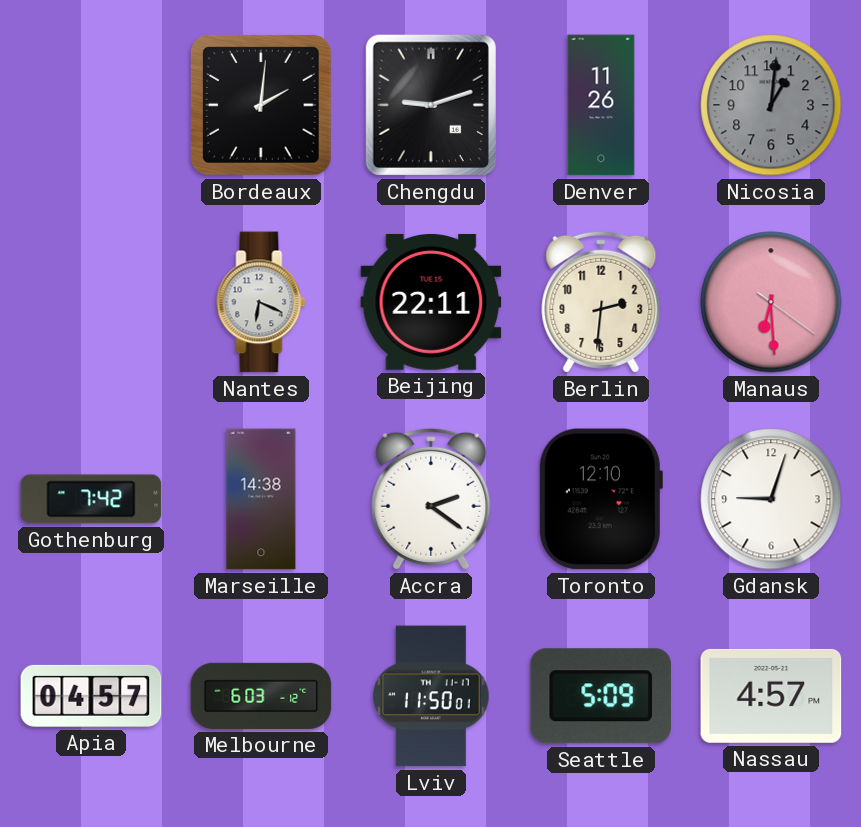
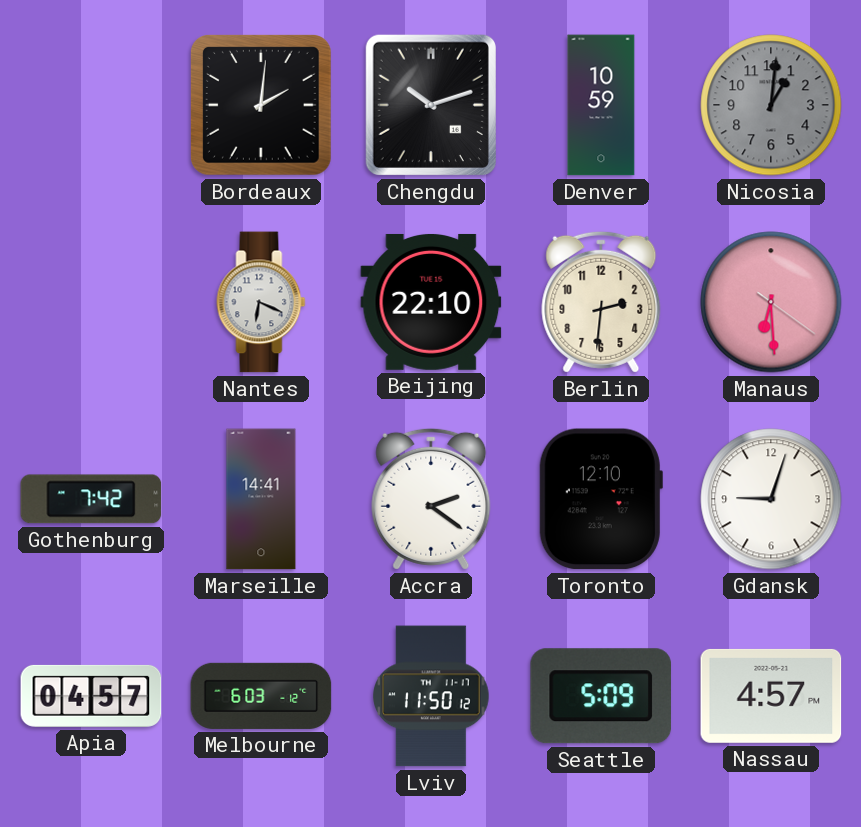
Chengdu: 9:12 -> 10:12 (431, 105)
Denver: 11:26 -> 10:59 (601, 105)
Beijing: 22:11 -> 22:10 (431, 302)
Marseille: 14:38 -> 14:41 (261, 499)
Lviv: 11:50:01 -> 11:50:12 (432, 696)
